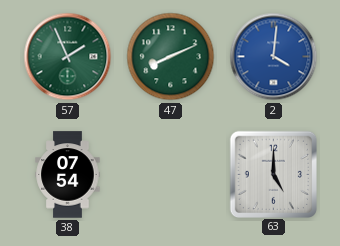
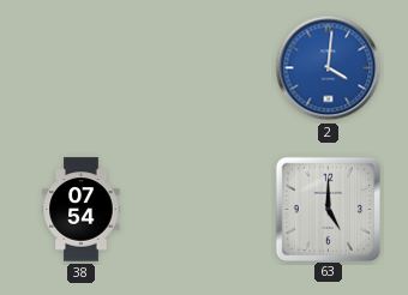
57: 1:56 -> none (68, 57)
47: 8:11 -> none (171, 57)
